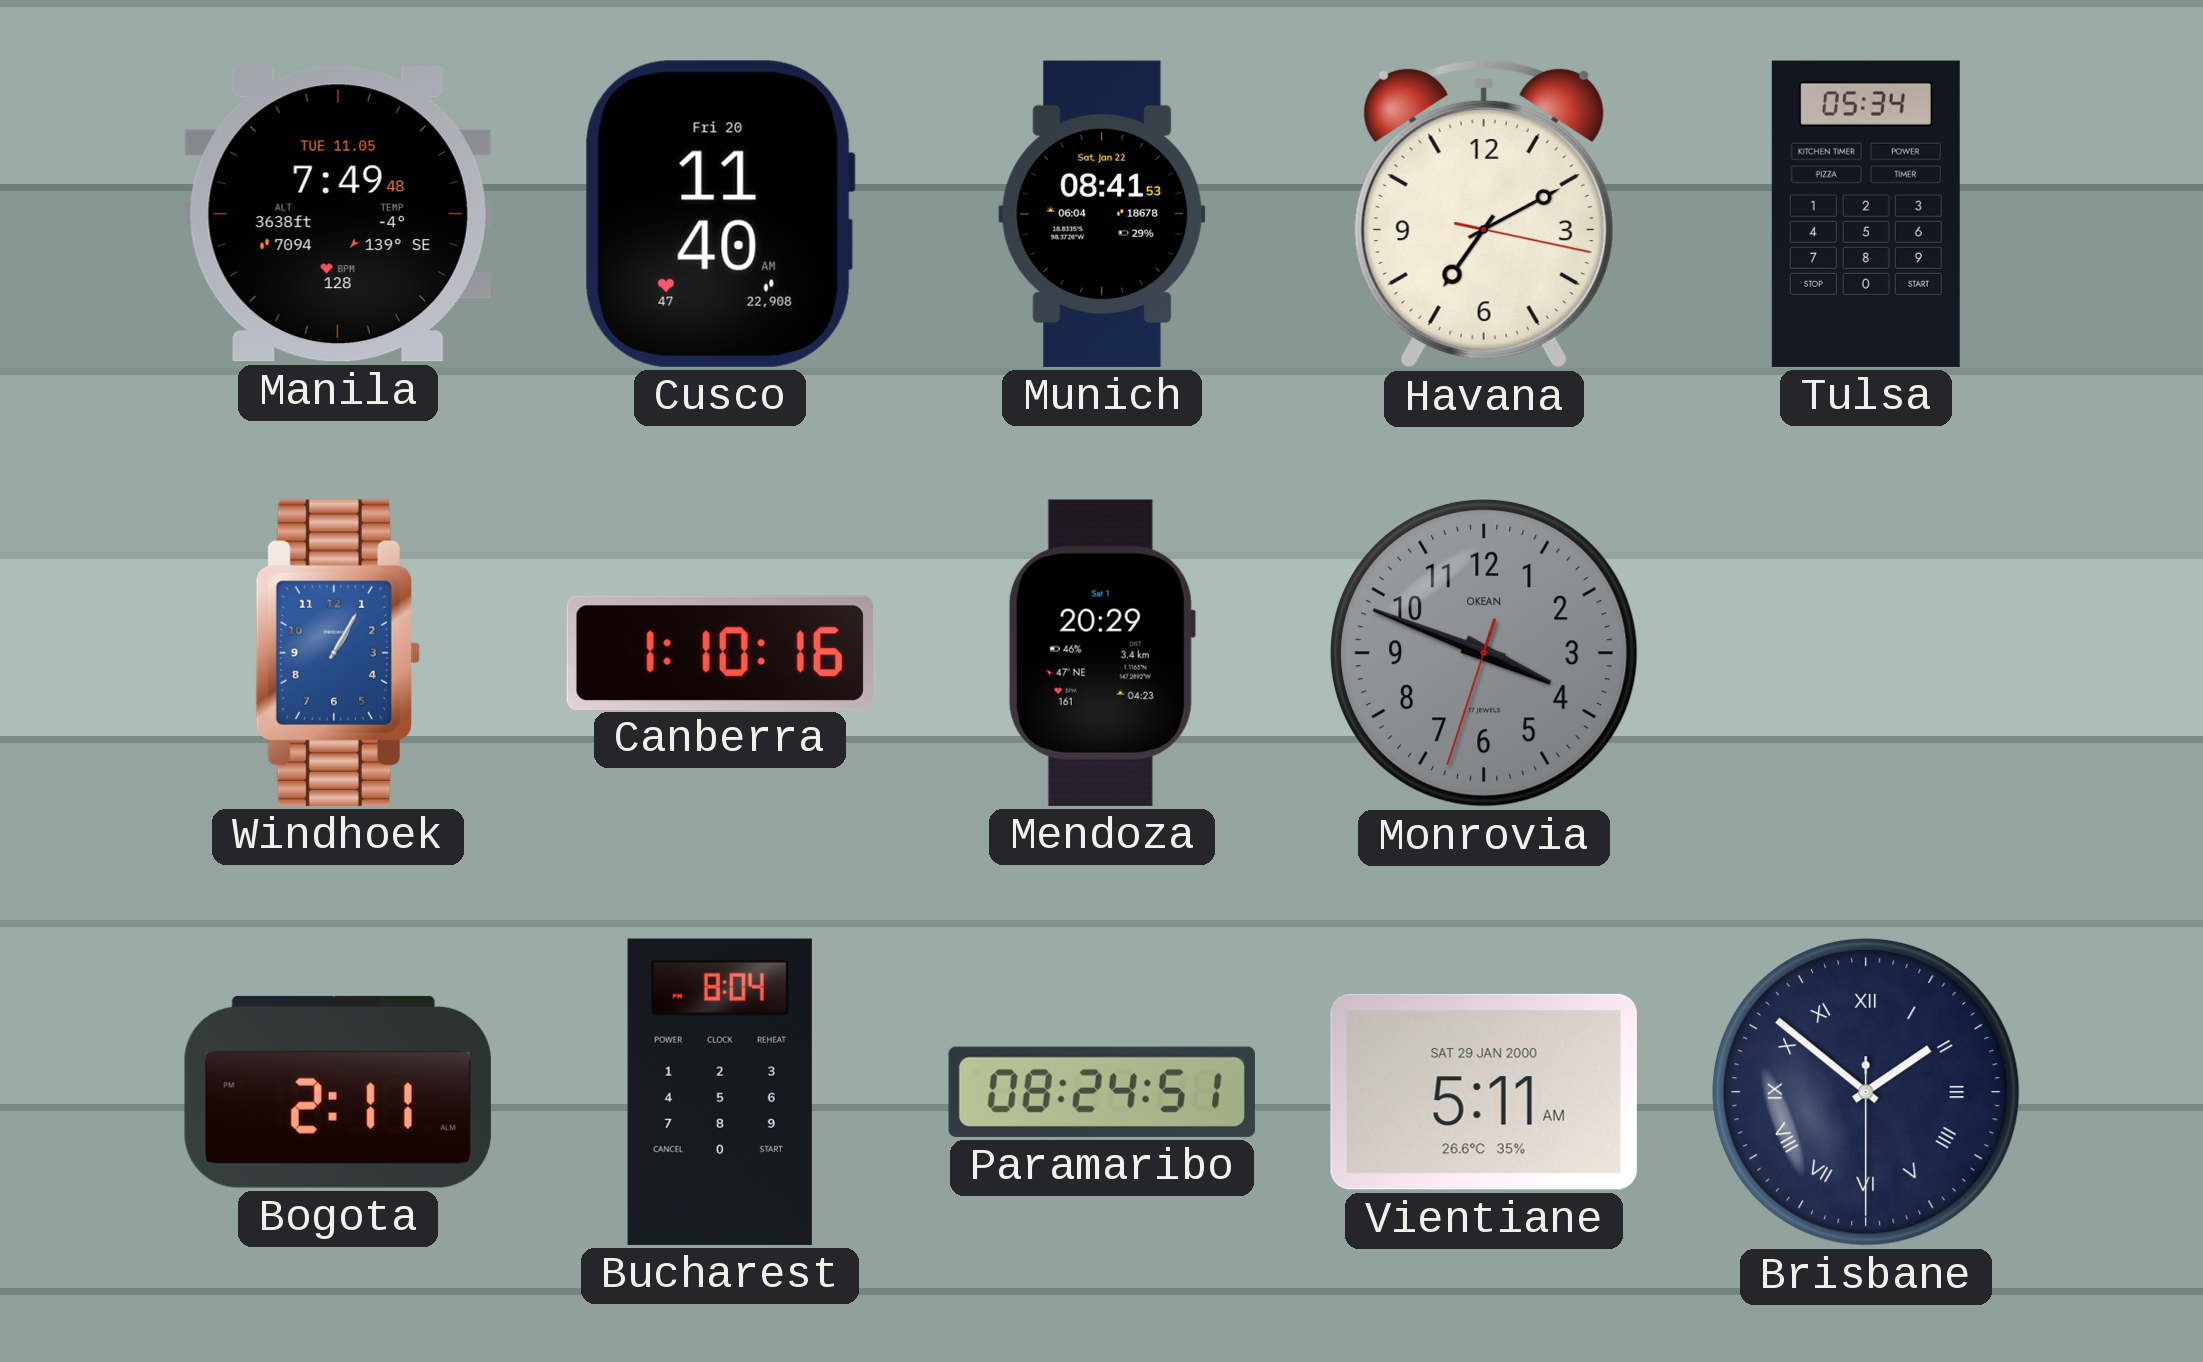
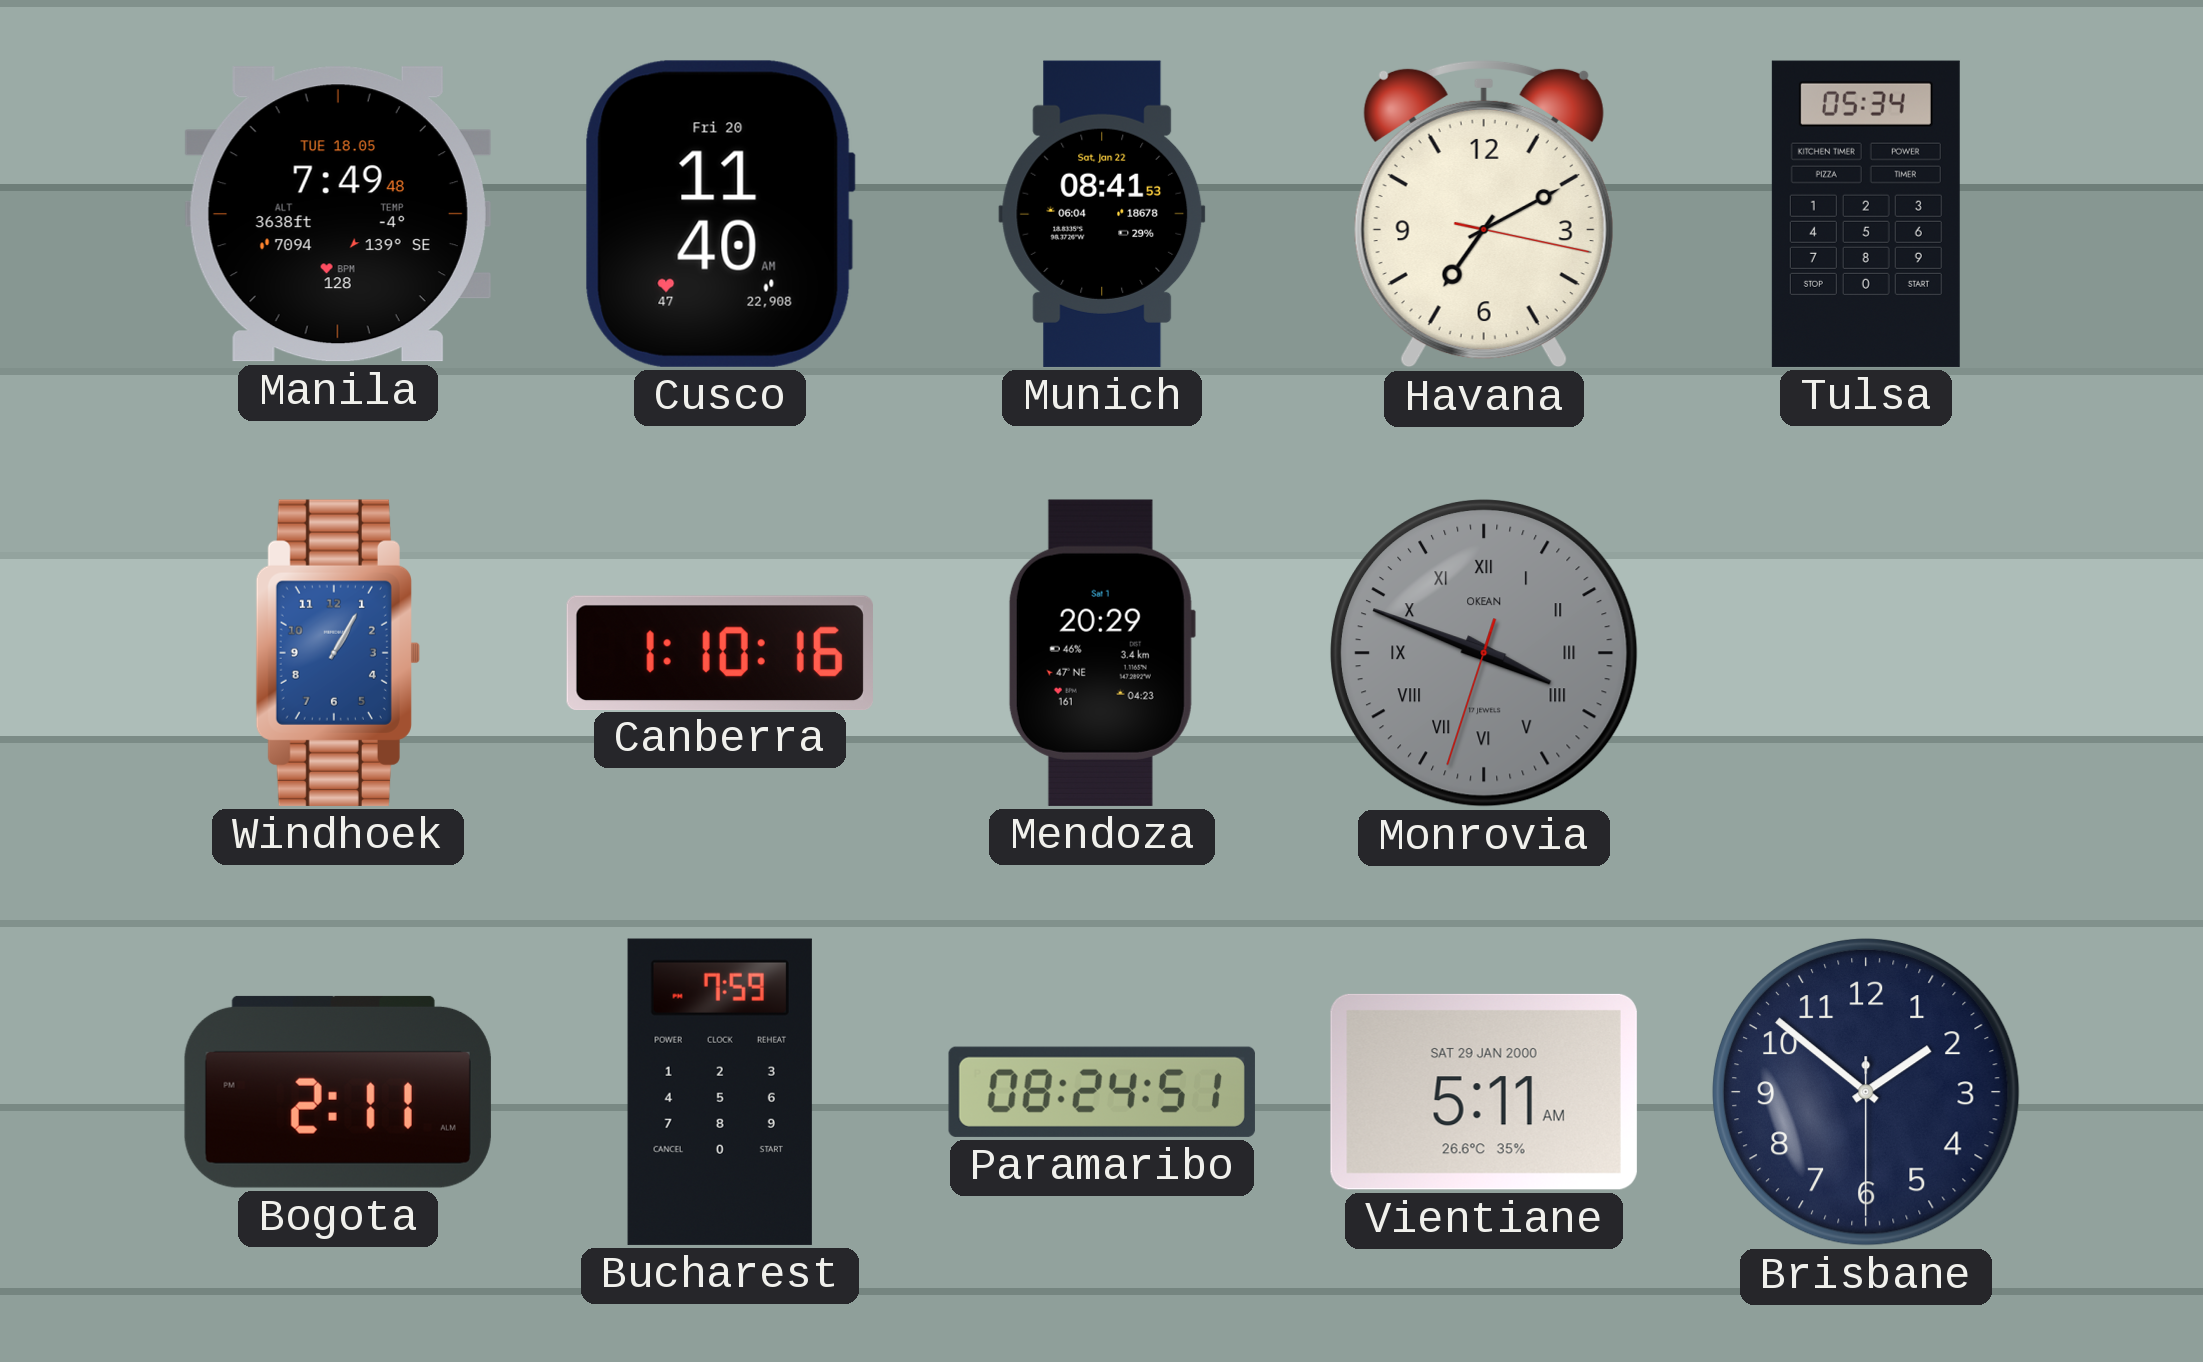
Manila date: TUE 11.05 -> TUE 18.05 (338, 214)
Monrovia numerals: Arabic -> Roman (1484, 653)
Bucharest: 8:04 -> 7:59 (720, 1092)
Brisbane numerals: Roman -> Arabic (1866, 1092)
